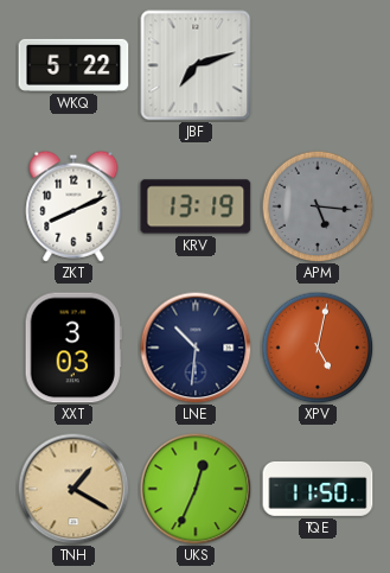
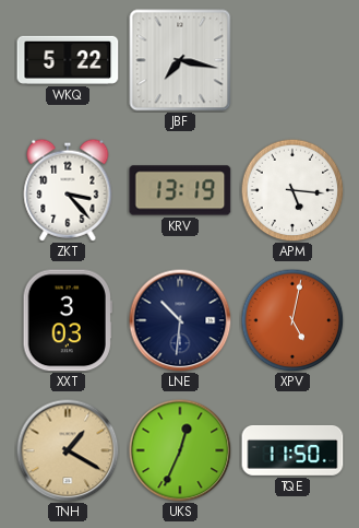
JBF: 7:12 -> 7:17 (180, 60)
ZKT: 8:11 -> 3:23 (68, 190)
APM dial: grey -> white (292, 190)
